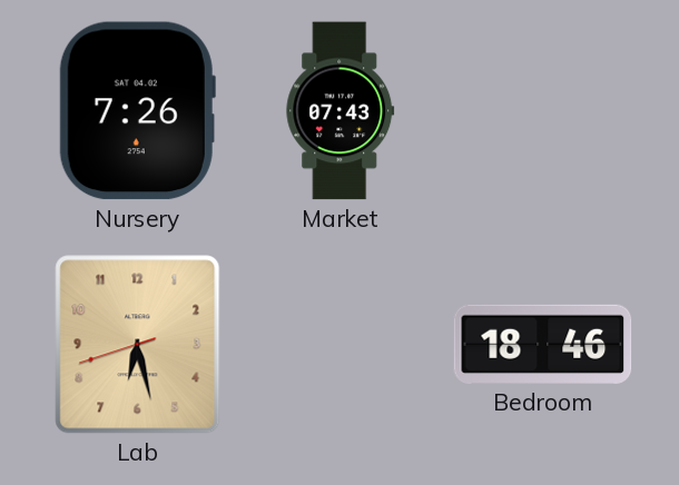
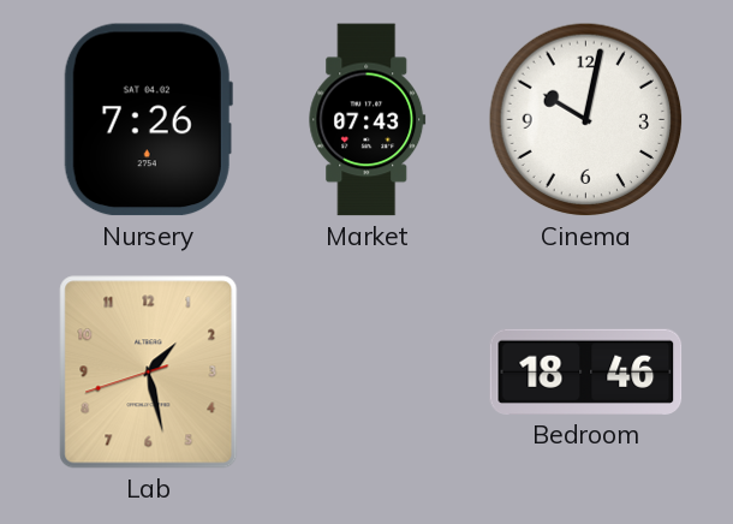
Cinema: none -> 10:02 (586, 120)
Lab: 6:27 -> 1:27 (149, 373)
